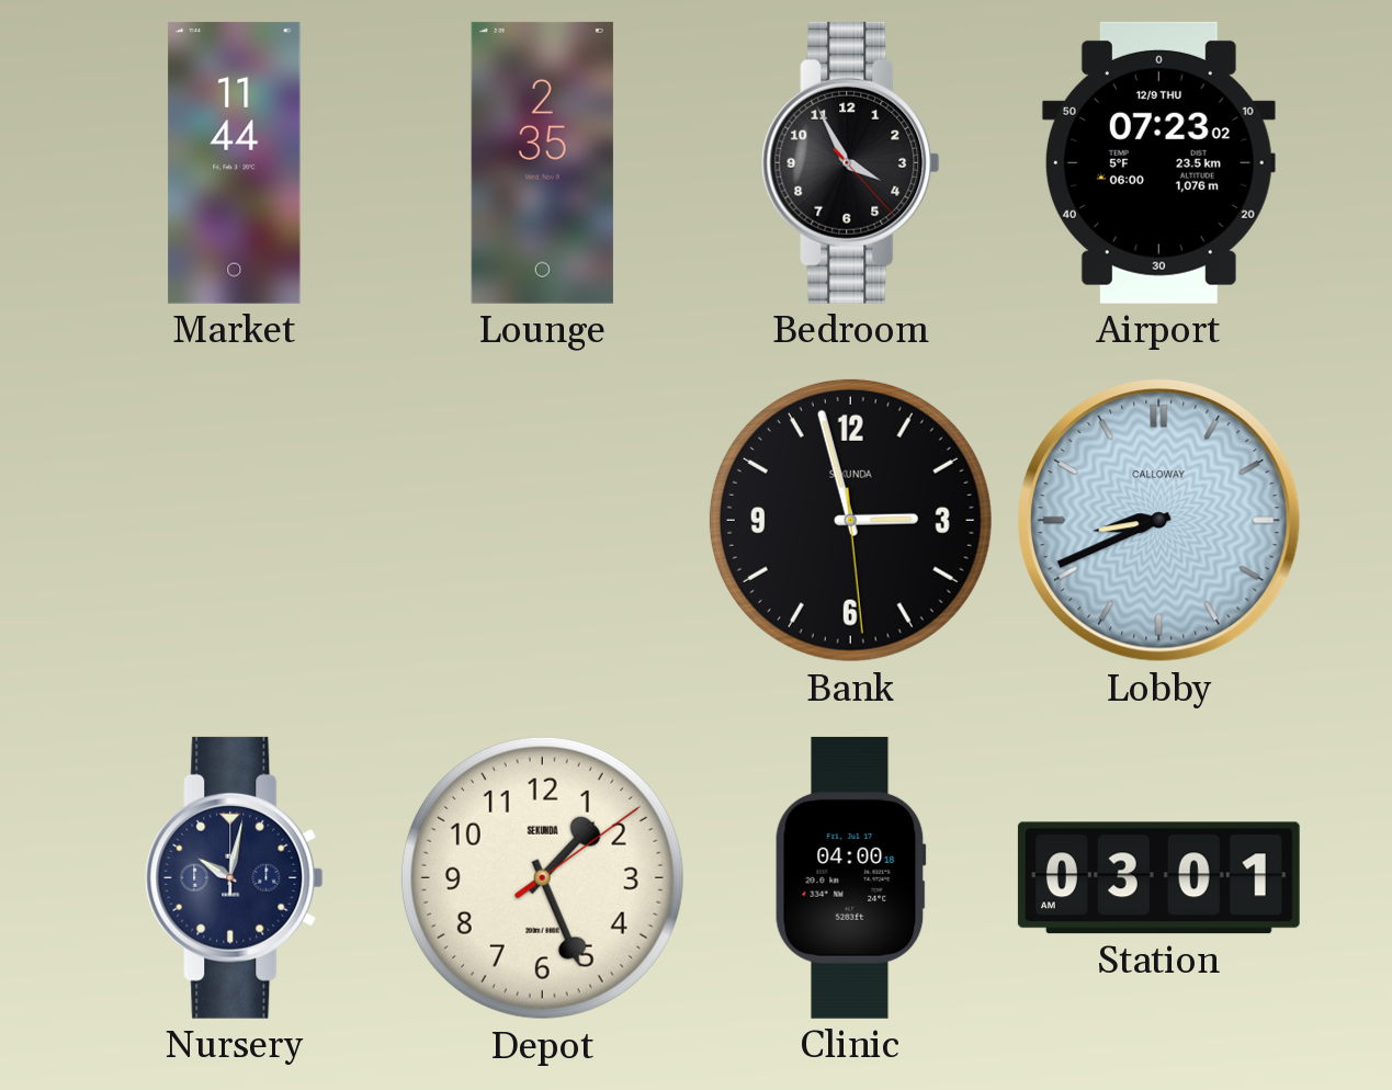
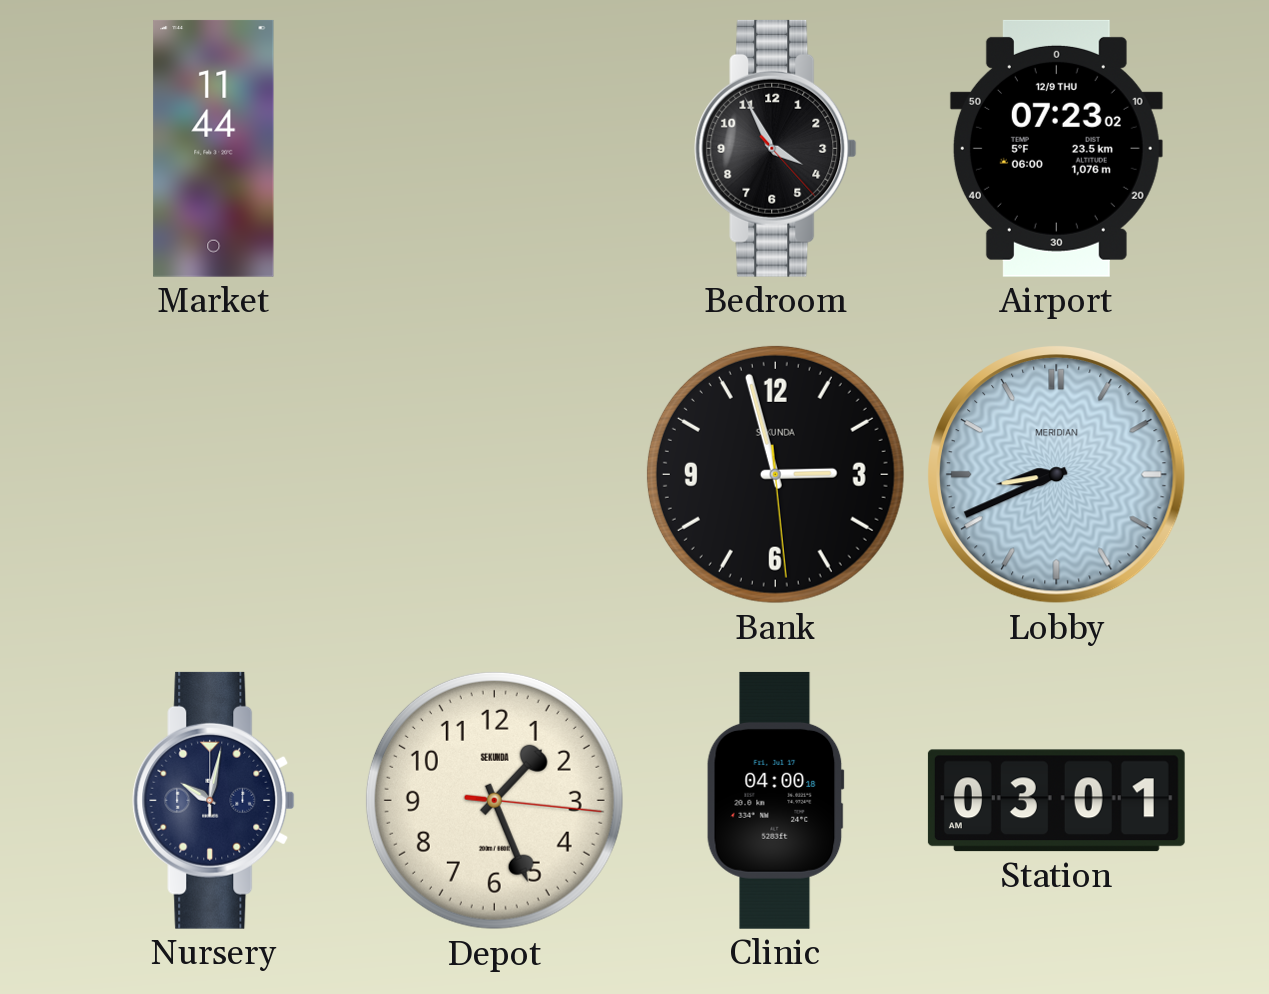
Lounge: 2:35 -> none (542, 162)
Lobby brand: CALLOWAY -> MERIDIAN (1057, 475)
Depot: 1:26:09 -> 1:26:16 (494, 800)
